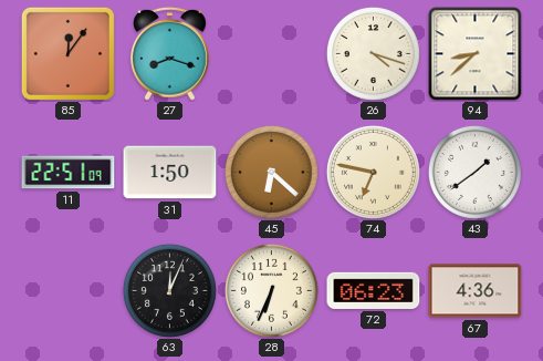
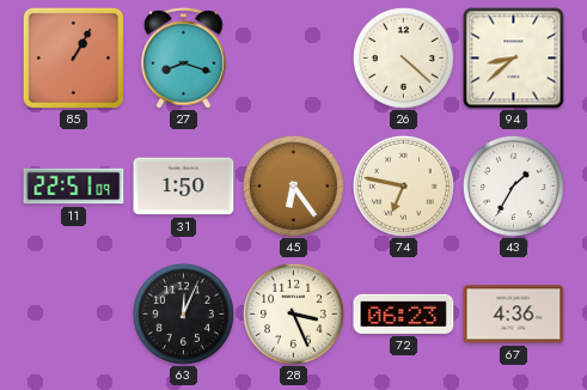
85: 12:06 -> 1:05 (73, 57)
26: 4:18 -> 4:22 (403, 57)
45: 6:22 -> 6:24 (293, 185)
43: 1:39 -> 1:35 (513, 185)
28: 6:34 -> 3:26 (293, 313)
